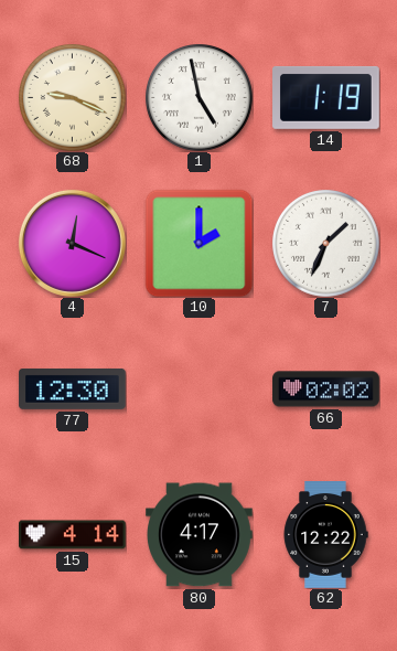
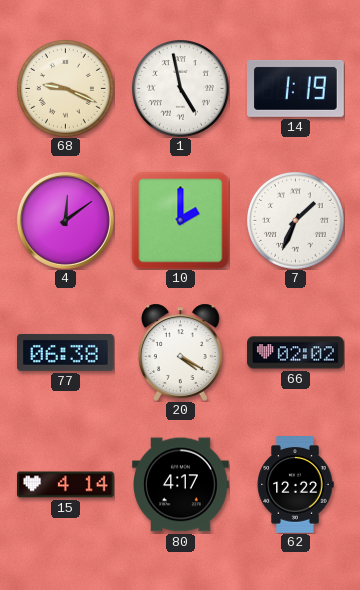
4: 12:19 -> 12:09 (65, 220)
77: 12:30 -> 06:38 (66, 352)
20: none -> 4:20 (180, 352)
